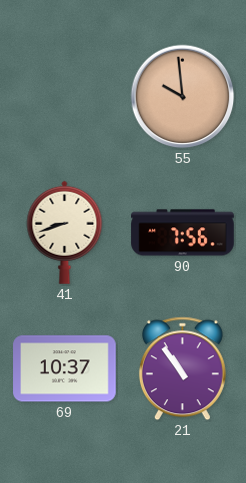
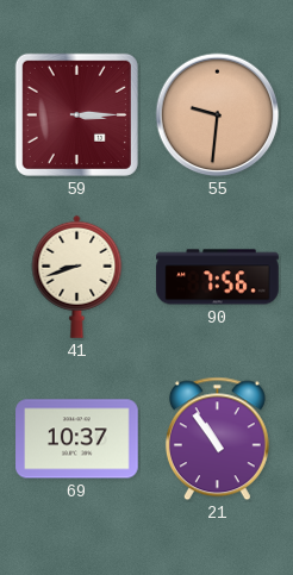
59: none -> 3:15 (76, 114)
55: 9:59 -> 9:31 (218, 115)
